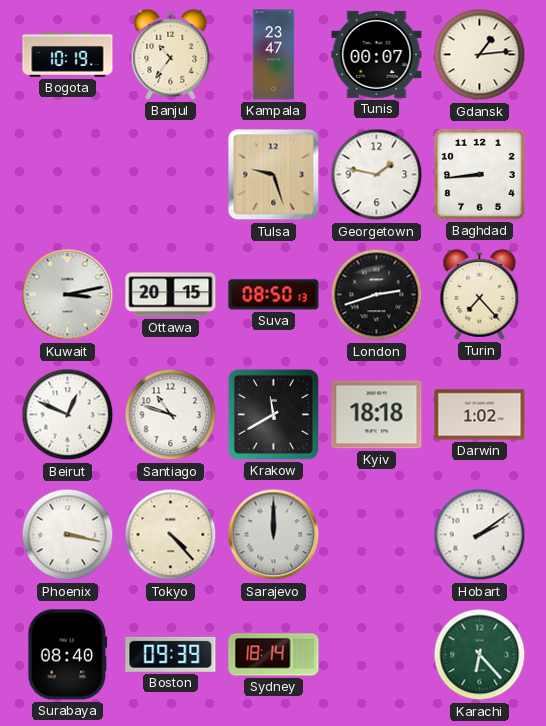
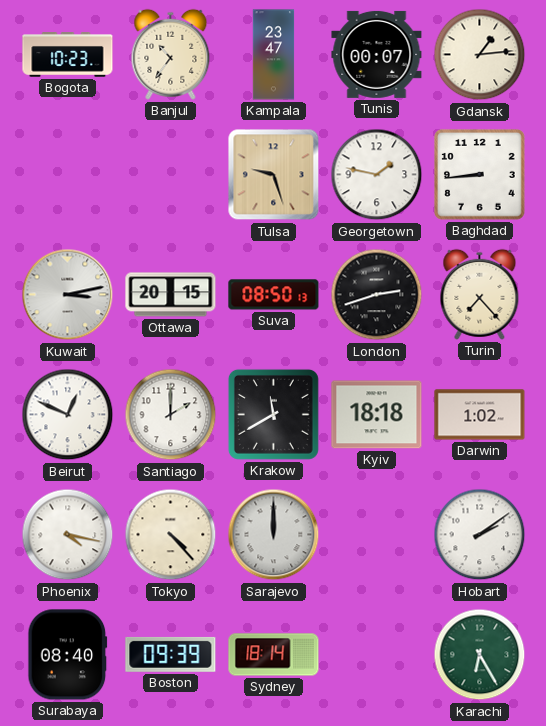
Bogota: 10:19 -> 10:23 (68, 55)
Santiago: 10:48 -> 2:00 (171, 415)
Phoenix: 3:17 -> 4:17 (68, 535)
Karachi: 6:23 -> 6:25 (480, 655)
